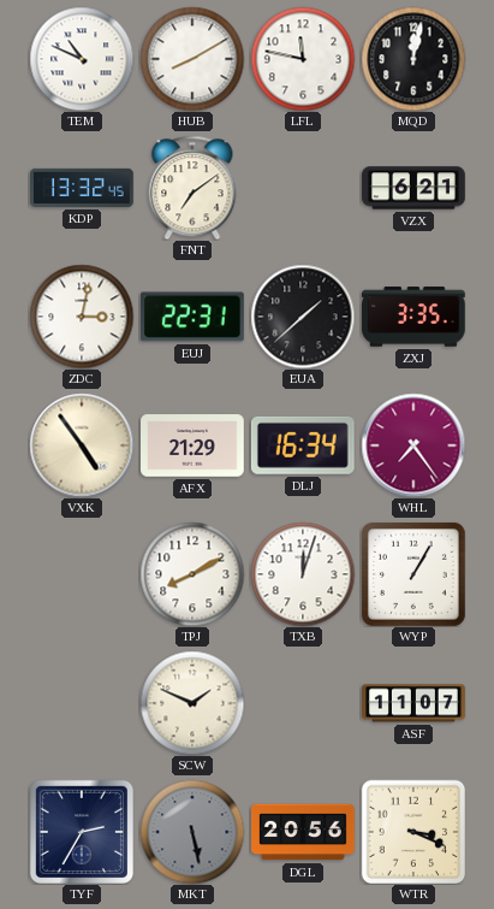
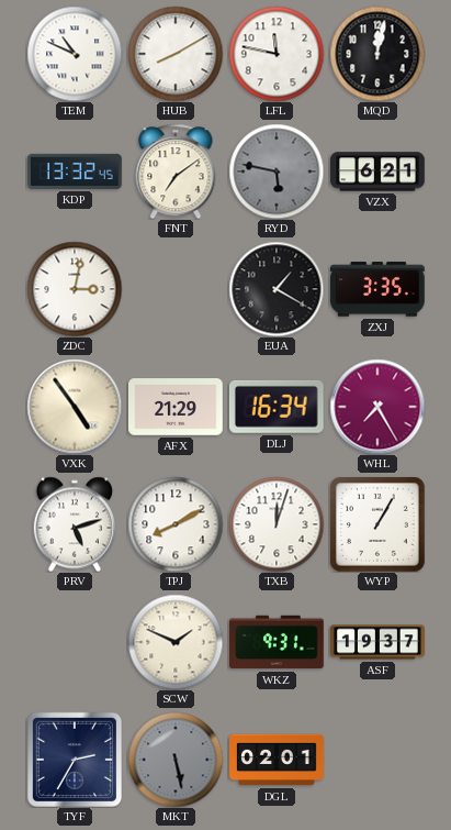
RYD: none -> 5:47 (277, 171)
EUJ: 22:31 -> none (192, 317)
EUA: 1:38 -> 1:20 (277, 289)
WHL: 7:24 -> 7:25 (377, 407)
PRV: none -> 5:12 (74, 524)
WKZ: none -> 9:31 (278, 642)
ASF: 11:07 -> 19:37 (379, 642)
DGL: 20:56 -> 02:01 (277, 760)
WTR: 3:19 -> none (413, 832)
